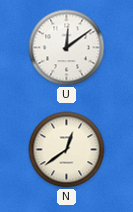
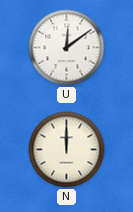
N: 12:39 -> 12:00 (67, 150)
